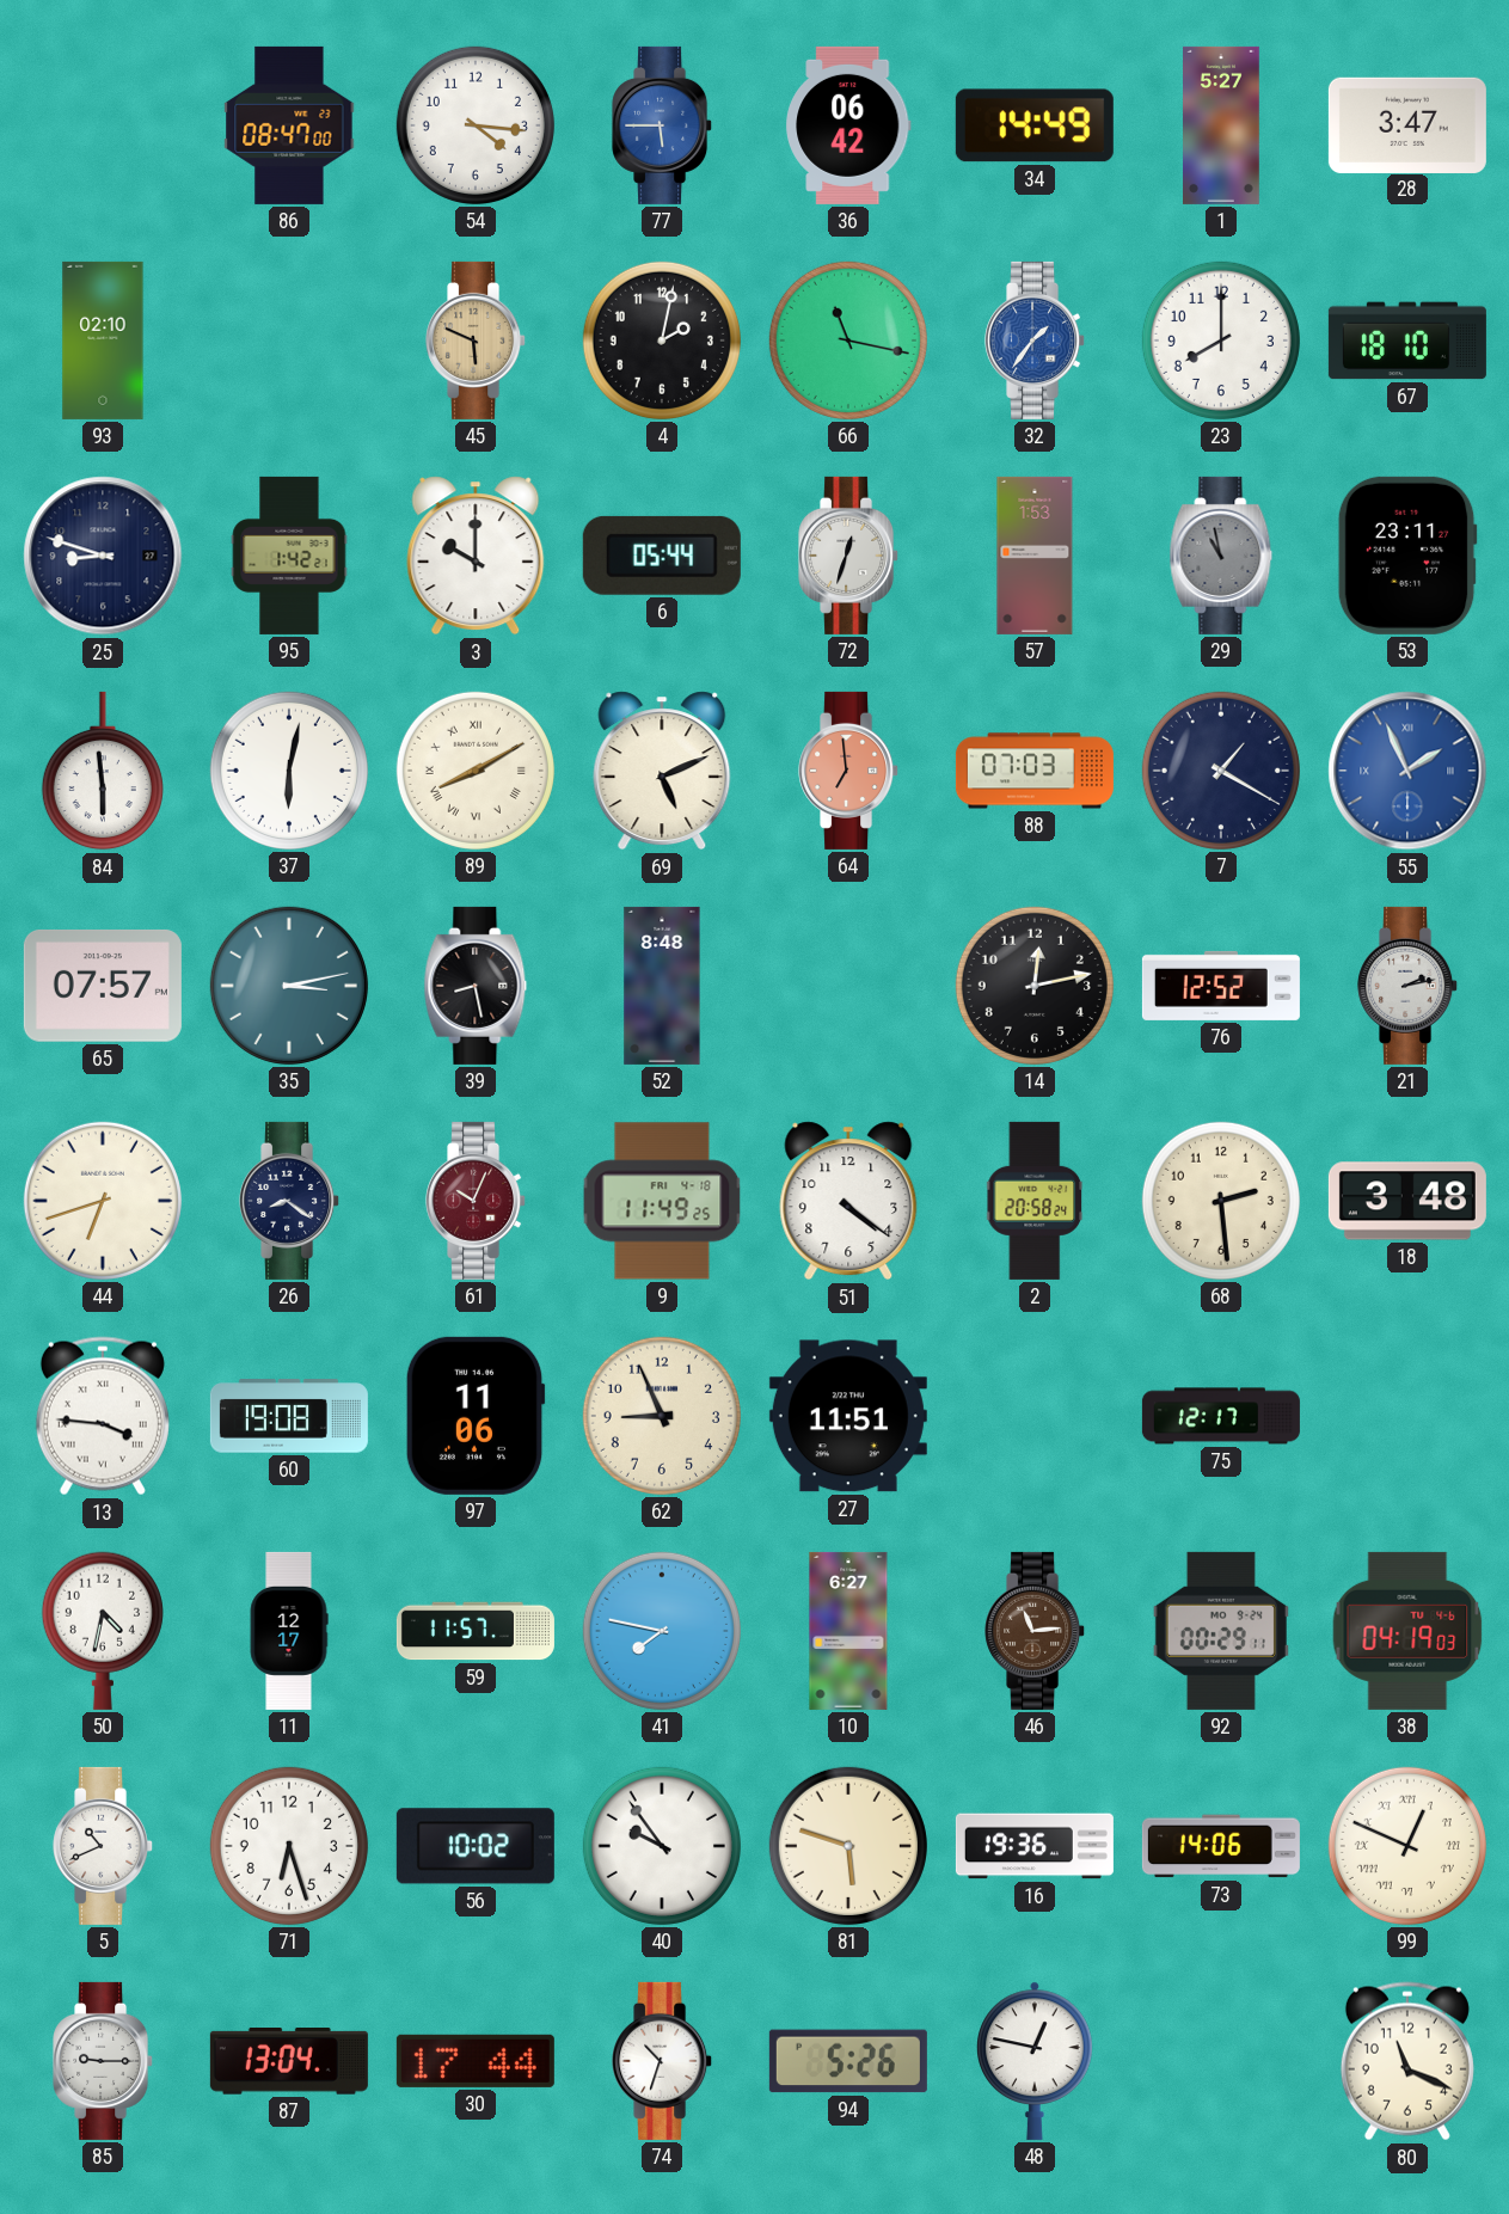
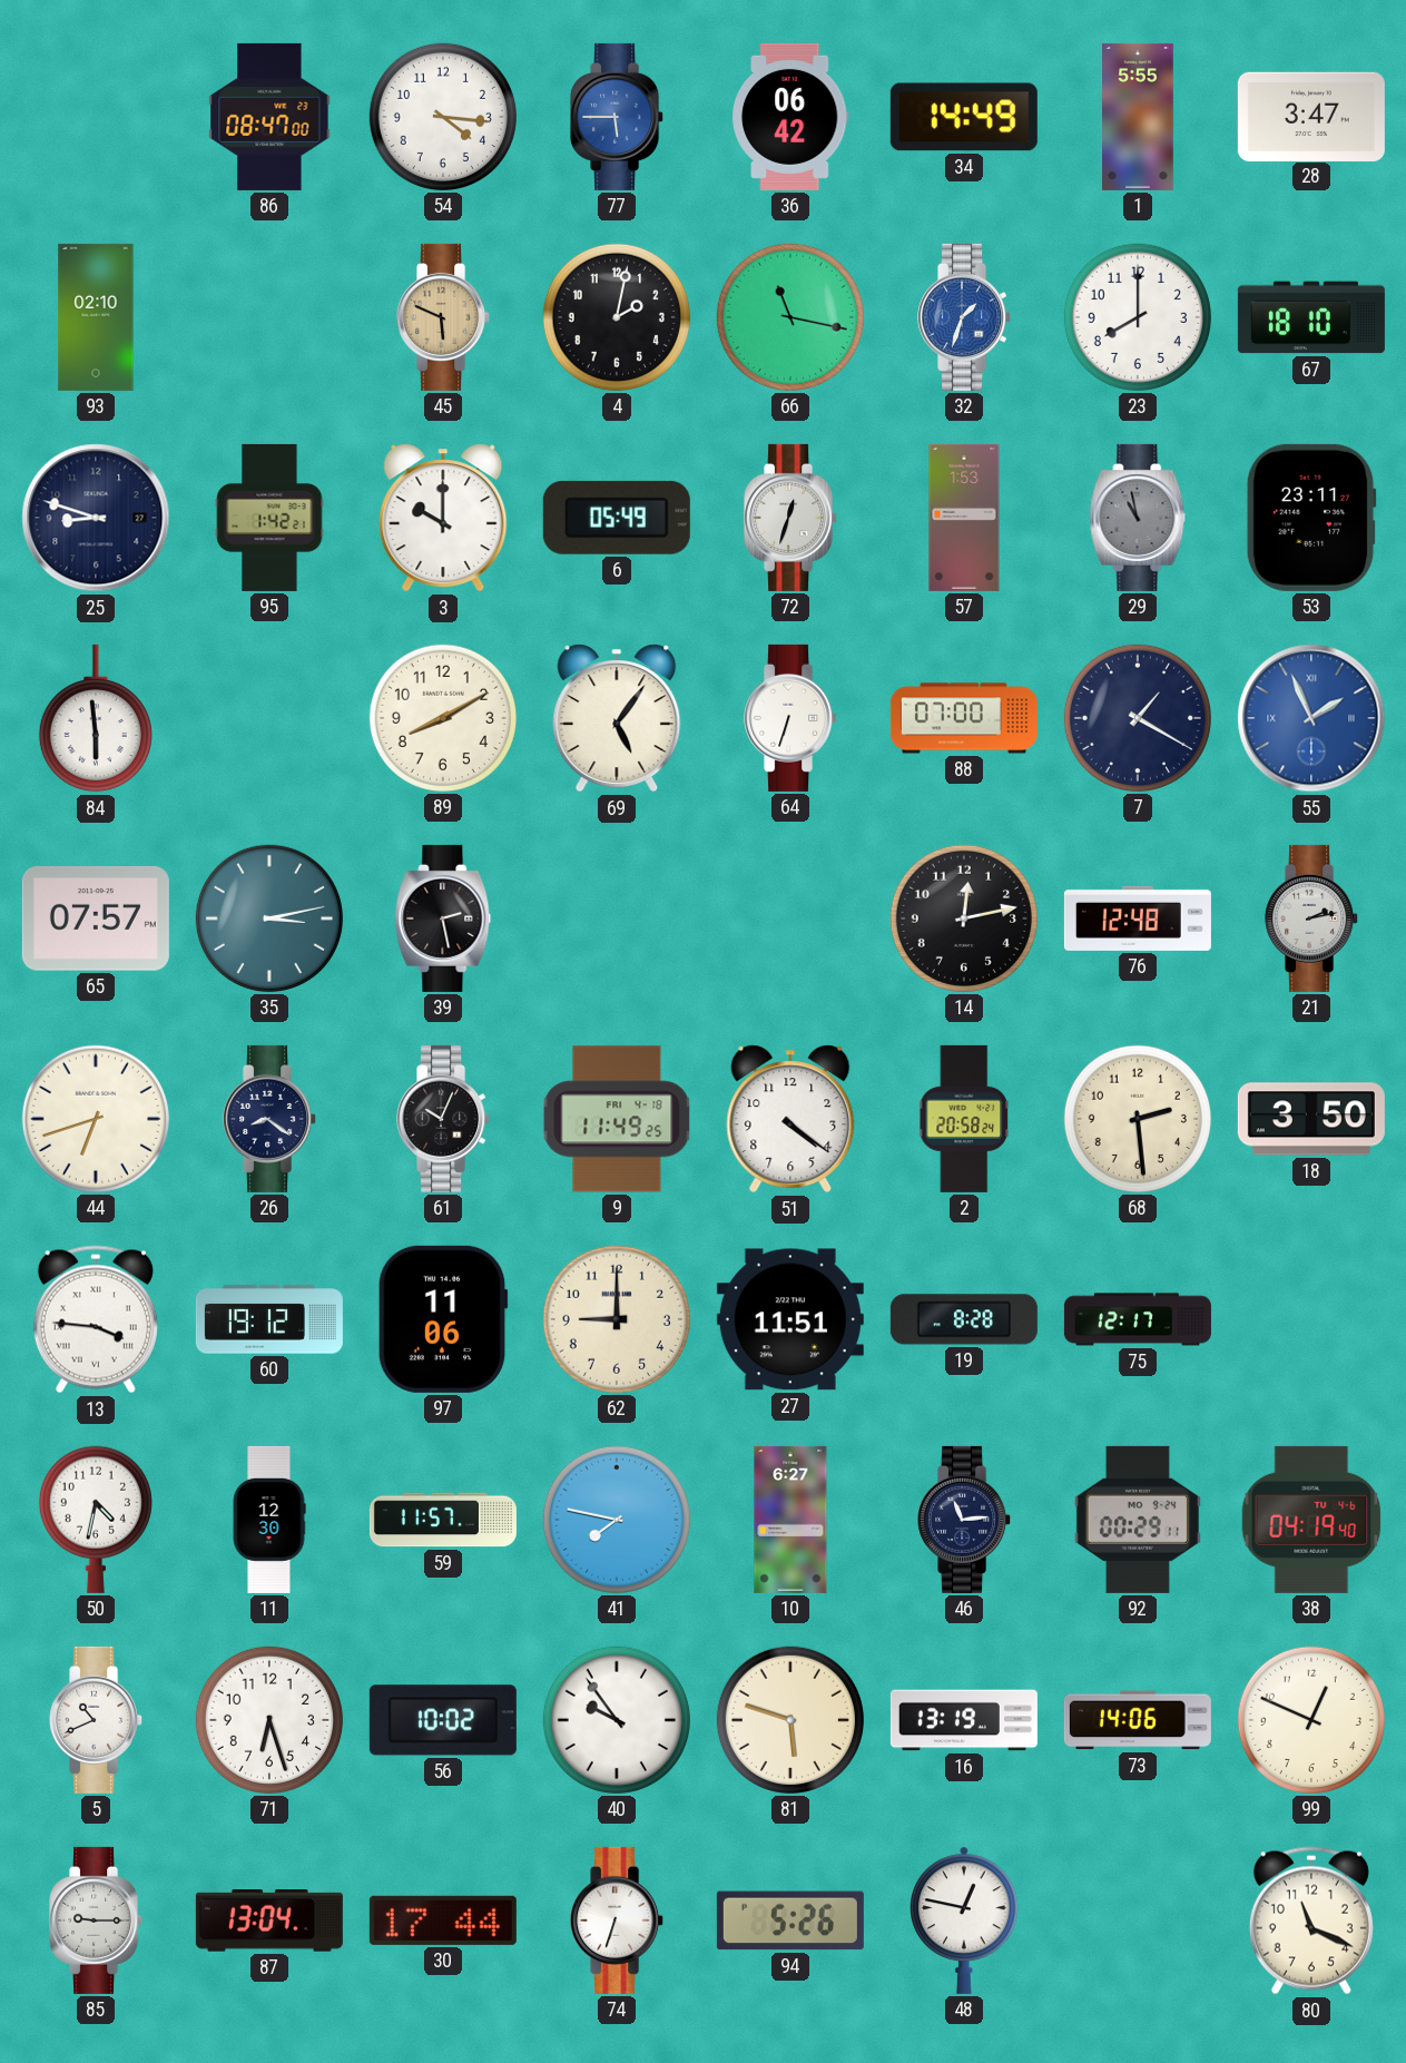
1: 5:27 -> 5:55 (1139, 117)
32: 1:36 -> 1:33 (965, 317)
6: 05:44 -> 05:49 (617, 518)
37: 6:02 -> none (289, 771)
89 numerals: Roman -> Arabic (443, 718)
69: 5:11 -> 5:06 (617, 718)
64: 6:59 -> 6:33 (792, 718)
64 dial: salmon -> white (792, 718)
88: 07:03 -> 07:00 (964, 718)
39: 8:28 -> 2:28 (443, 918)
52: 8:48 -> none (662, 986)
76: 12:52 -> 12:48 (1138, 918)
61 dial: burgundy -> black (444, 1119)
18: 3:48 -> 3:50 (1311, 1119)
60: 19:08 -> 19:12 (269, 1319)
62: 8:56 -> 9:00 (617, 1319)
19: none -> 8:28 (964, 1319)
11: 12:17 -> 12:30 (269, 1520)
46 dial: brown -> navy (965, 1520)
38: 04:19:03 -> 04:19:40 (1311, 1520)
16: 19:36 -> 13:19 (964, 1720)
99 numerals: Roman -> Arabic (1311, 1720)
74: 10:33 -> 6:33 (618, 1920)
